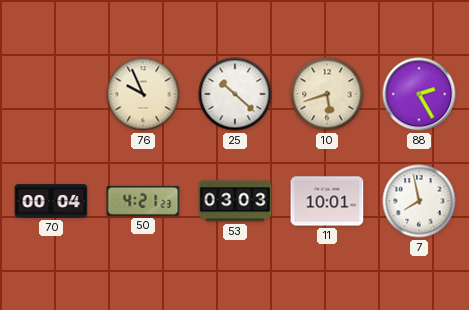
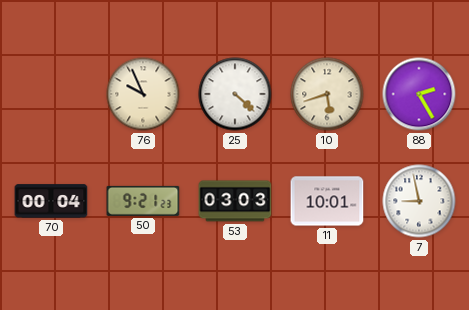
25: 10:22 -> 4:22 (235, 94)
50: 4:21 -> 9:21 (143, 201)
7: 7:58 -> 8:58 (419, 201)
